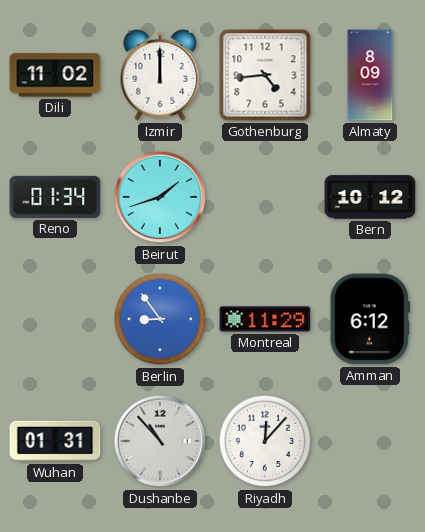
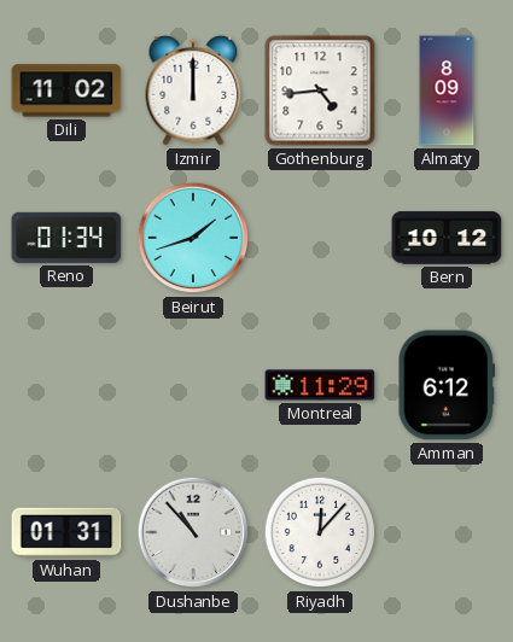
Berlin: 8:54 -> none (160, 319)
